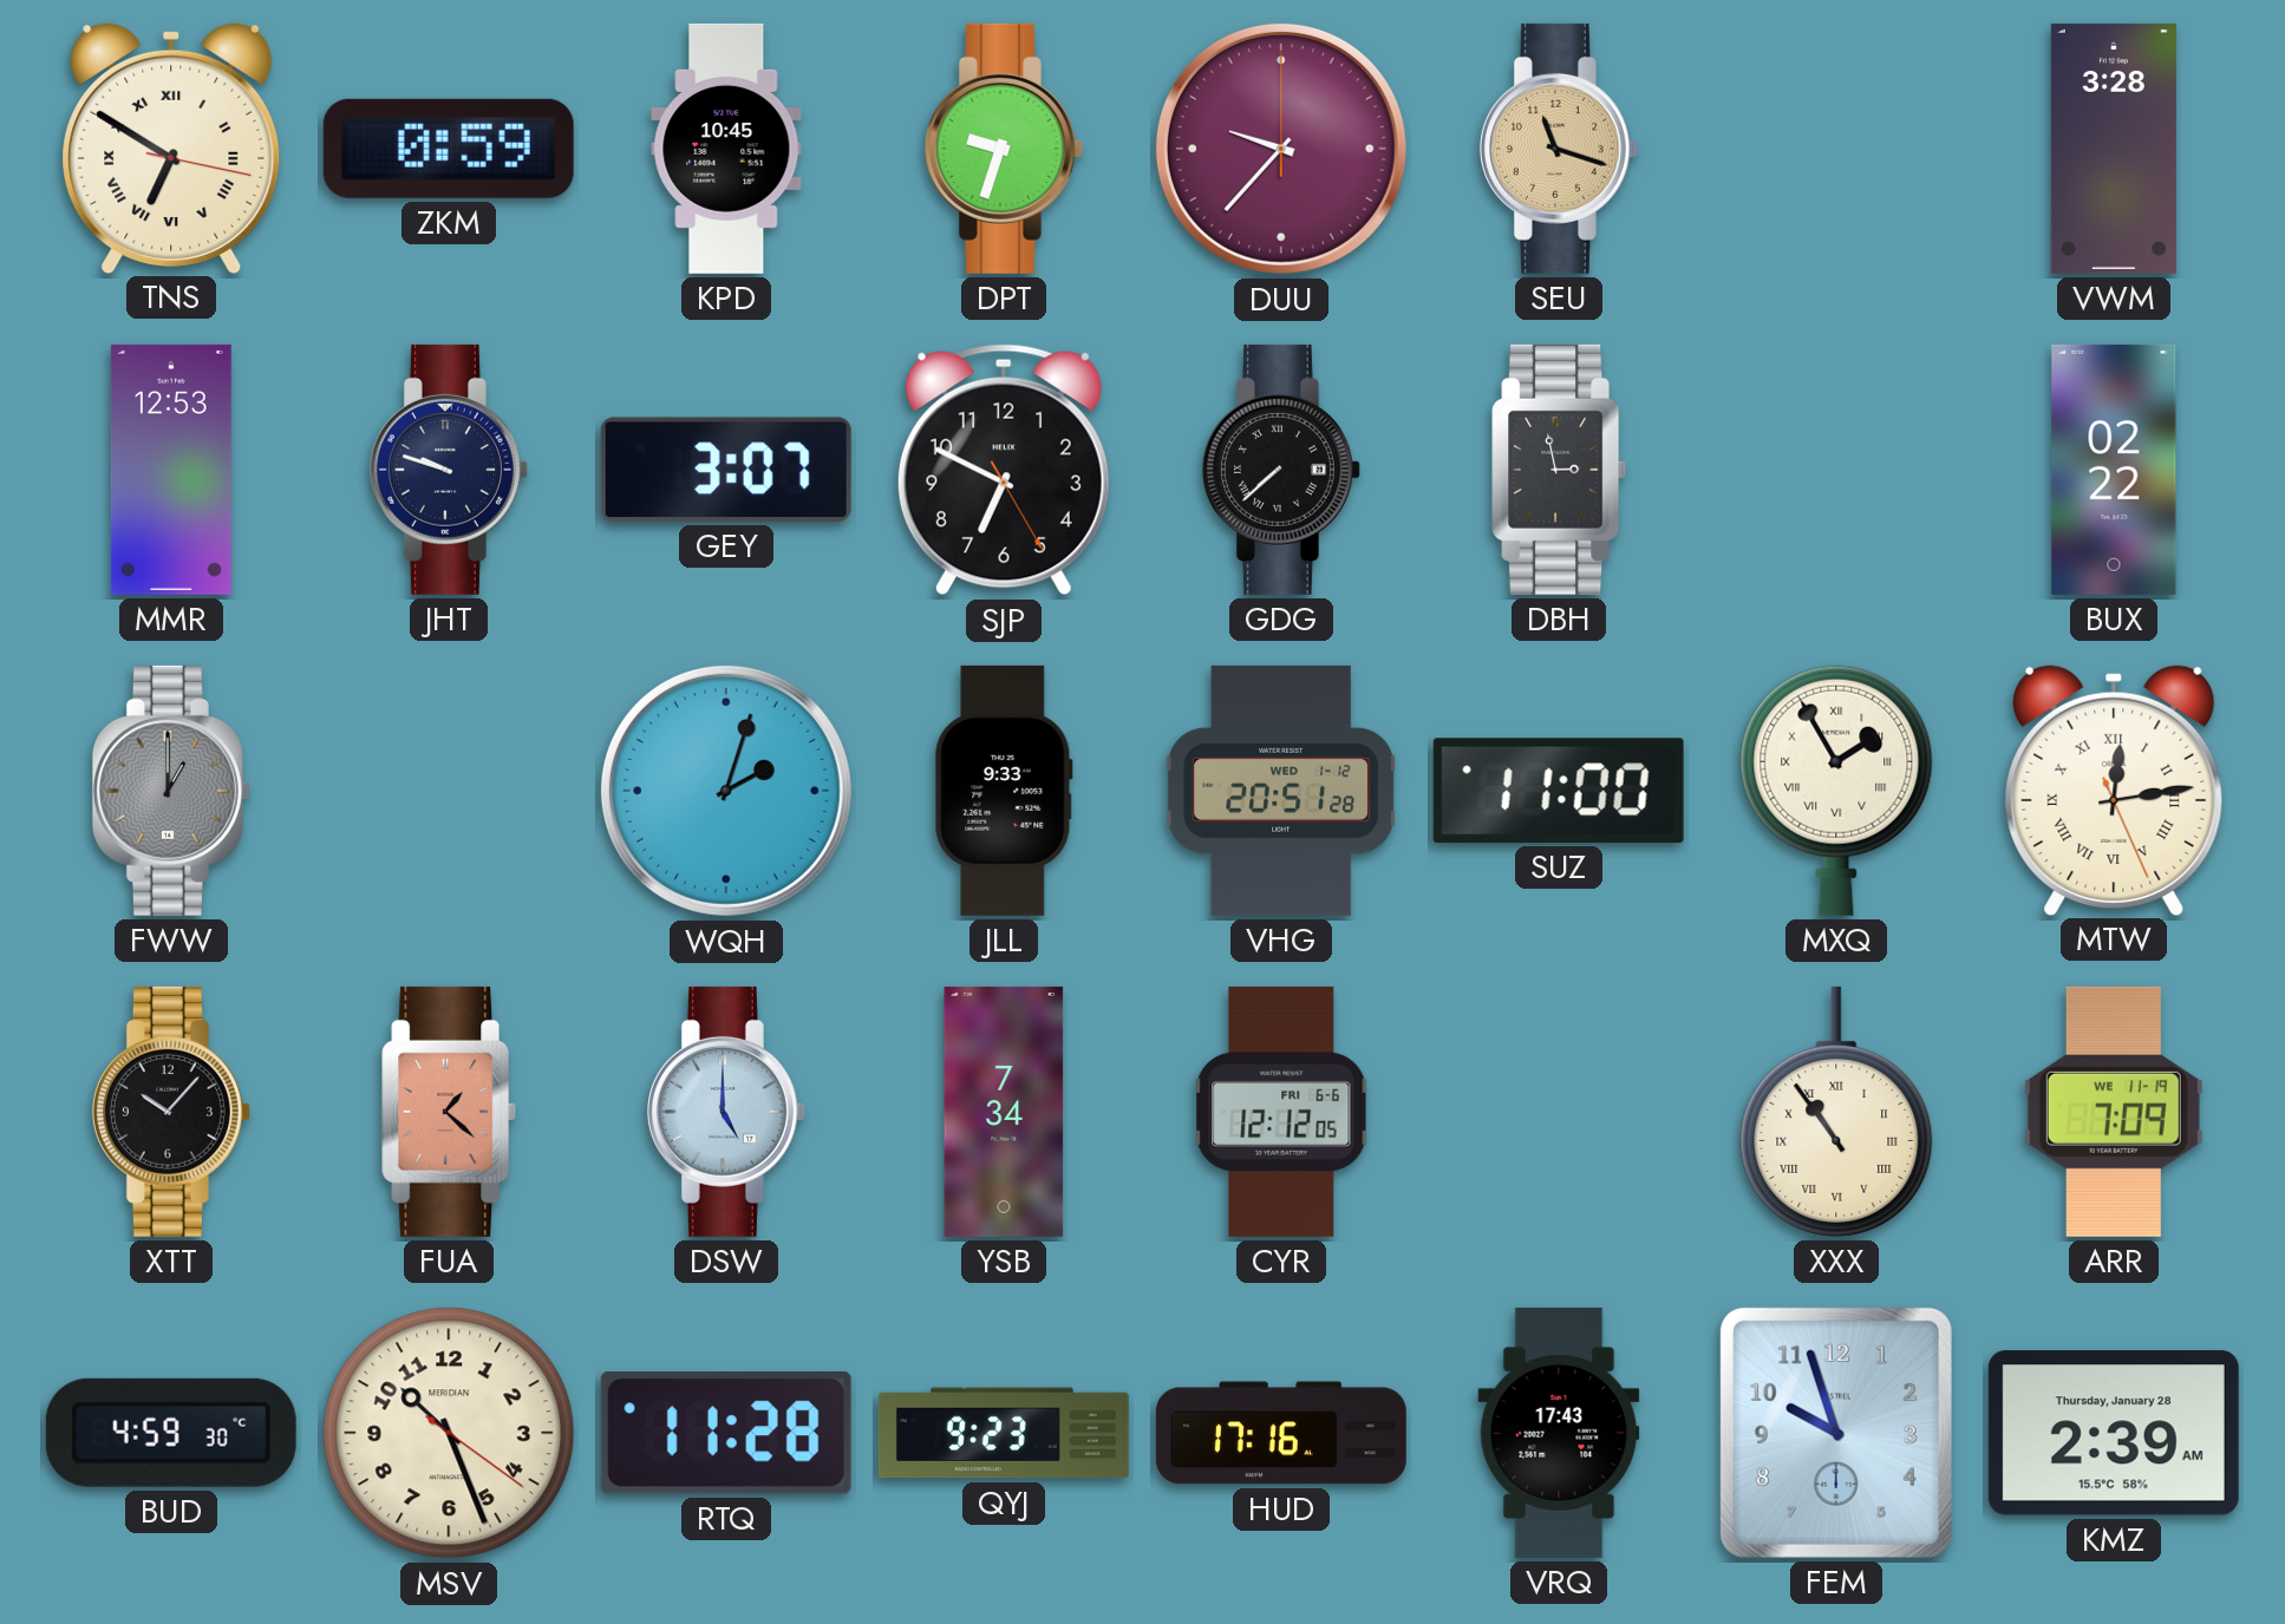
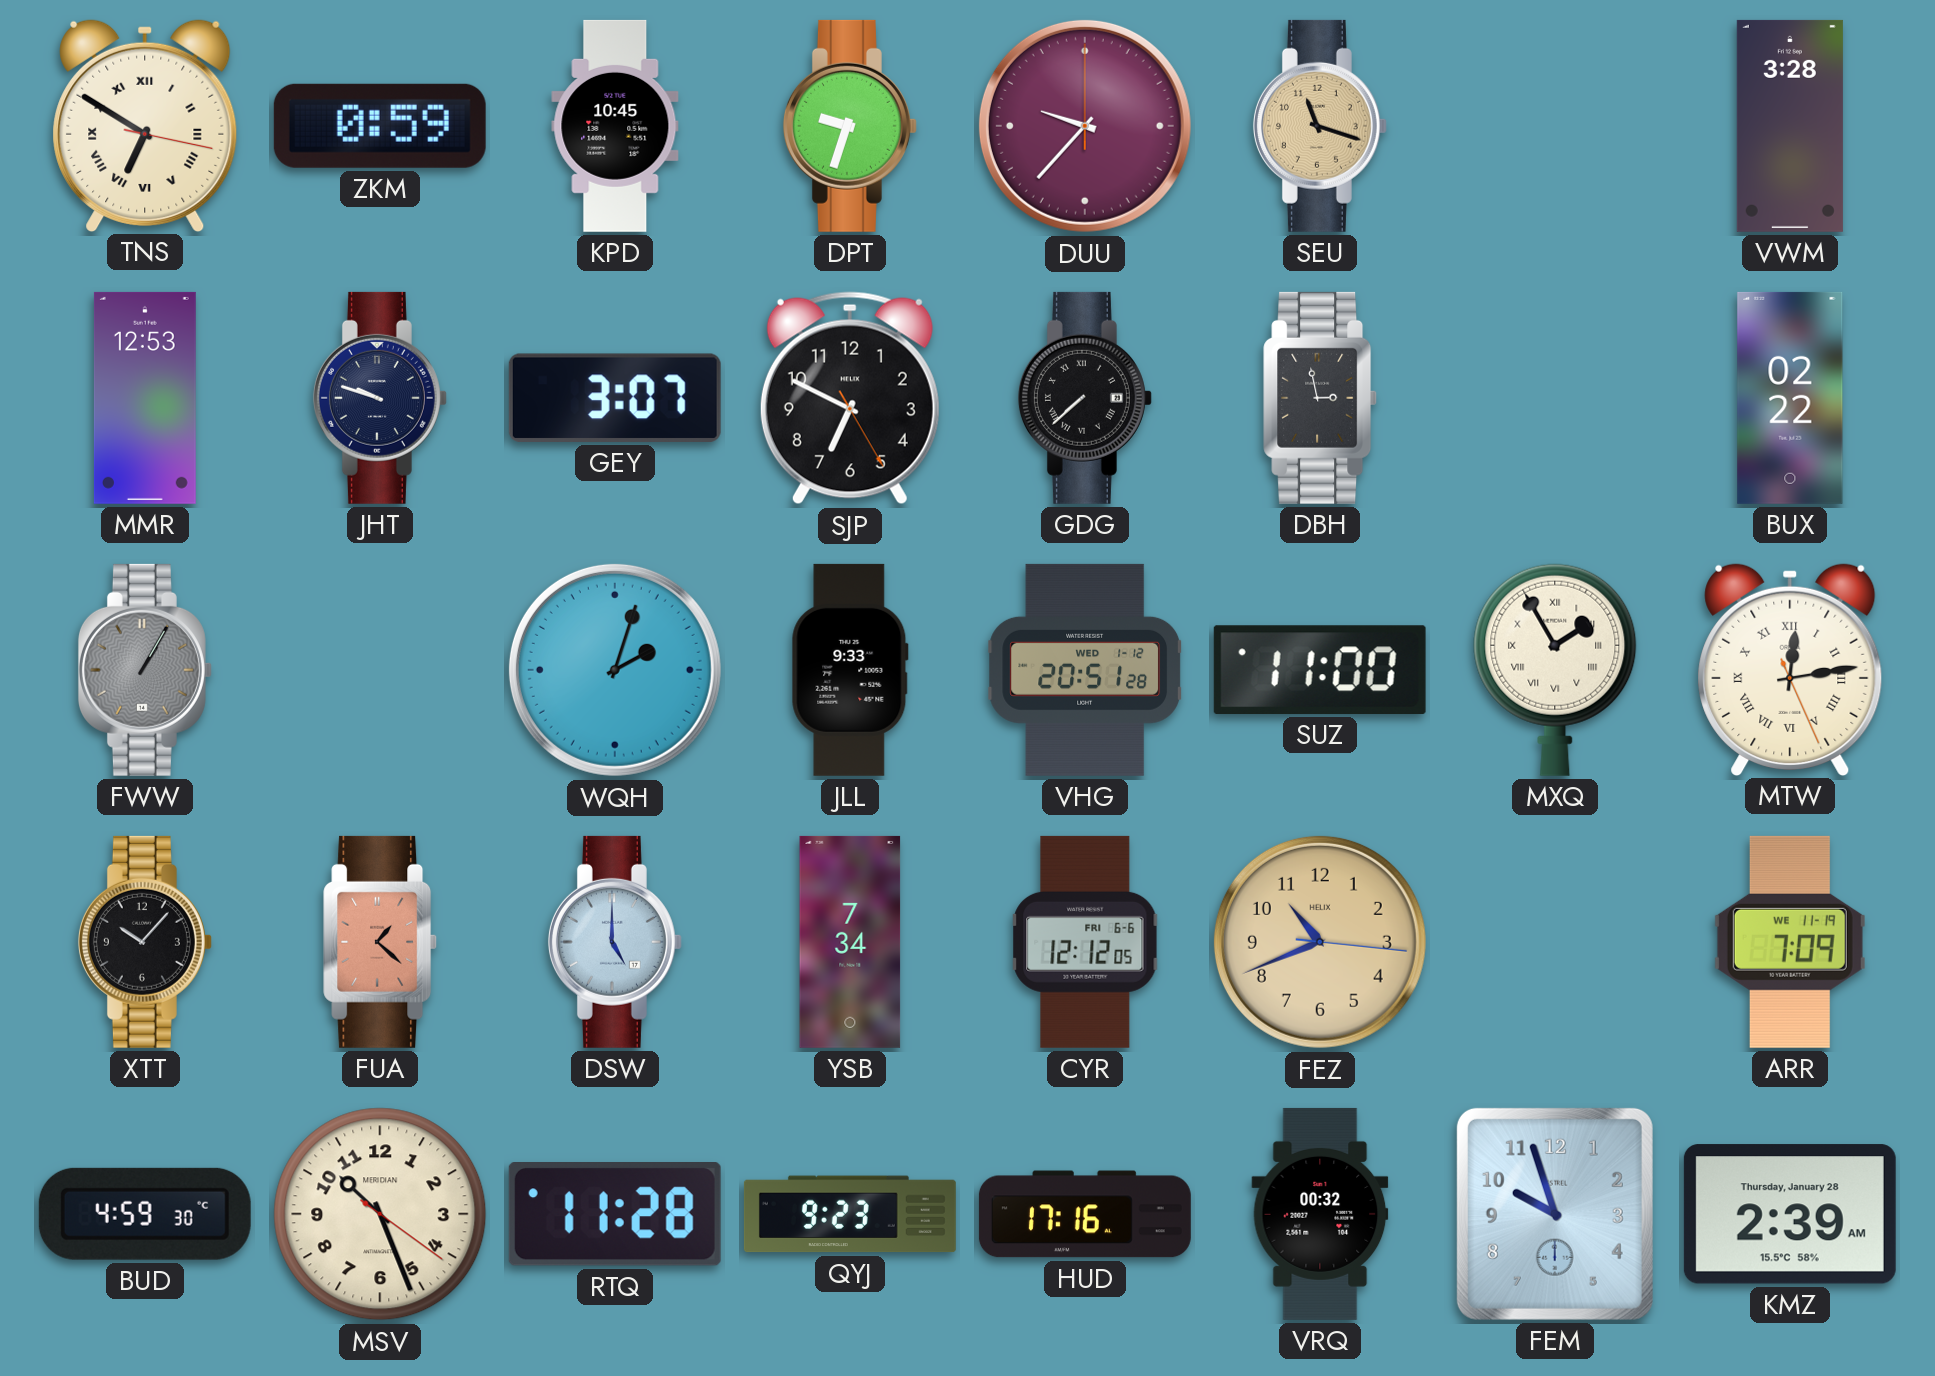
FWW: 1:00 -> 1:05 (145, 670)
FEZ: none -> 10:41 (1320, 942)
XXX: 10:54 -> none (1836, 1112)
VRQ: 17:43 -> 00:32 (1320, 1214)
